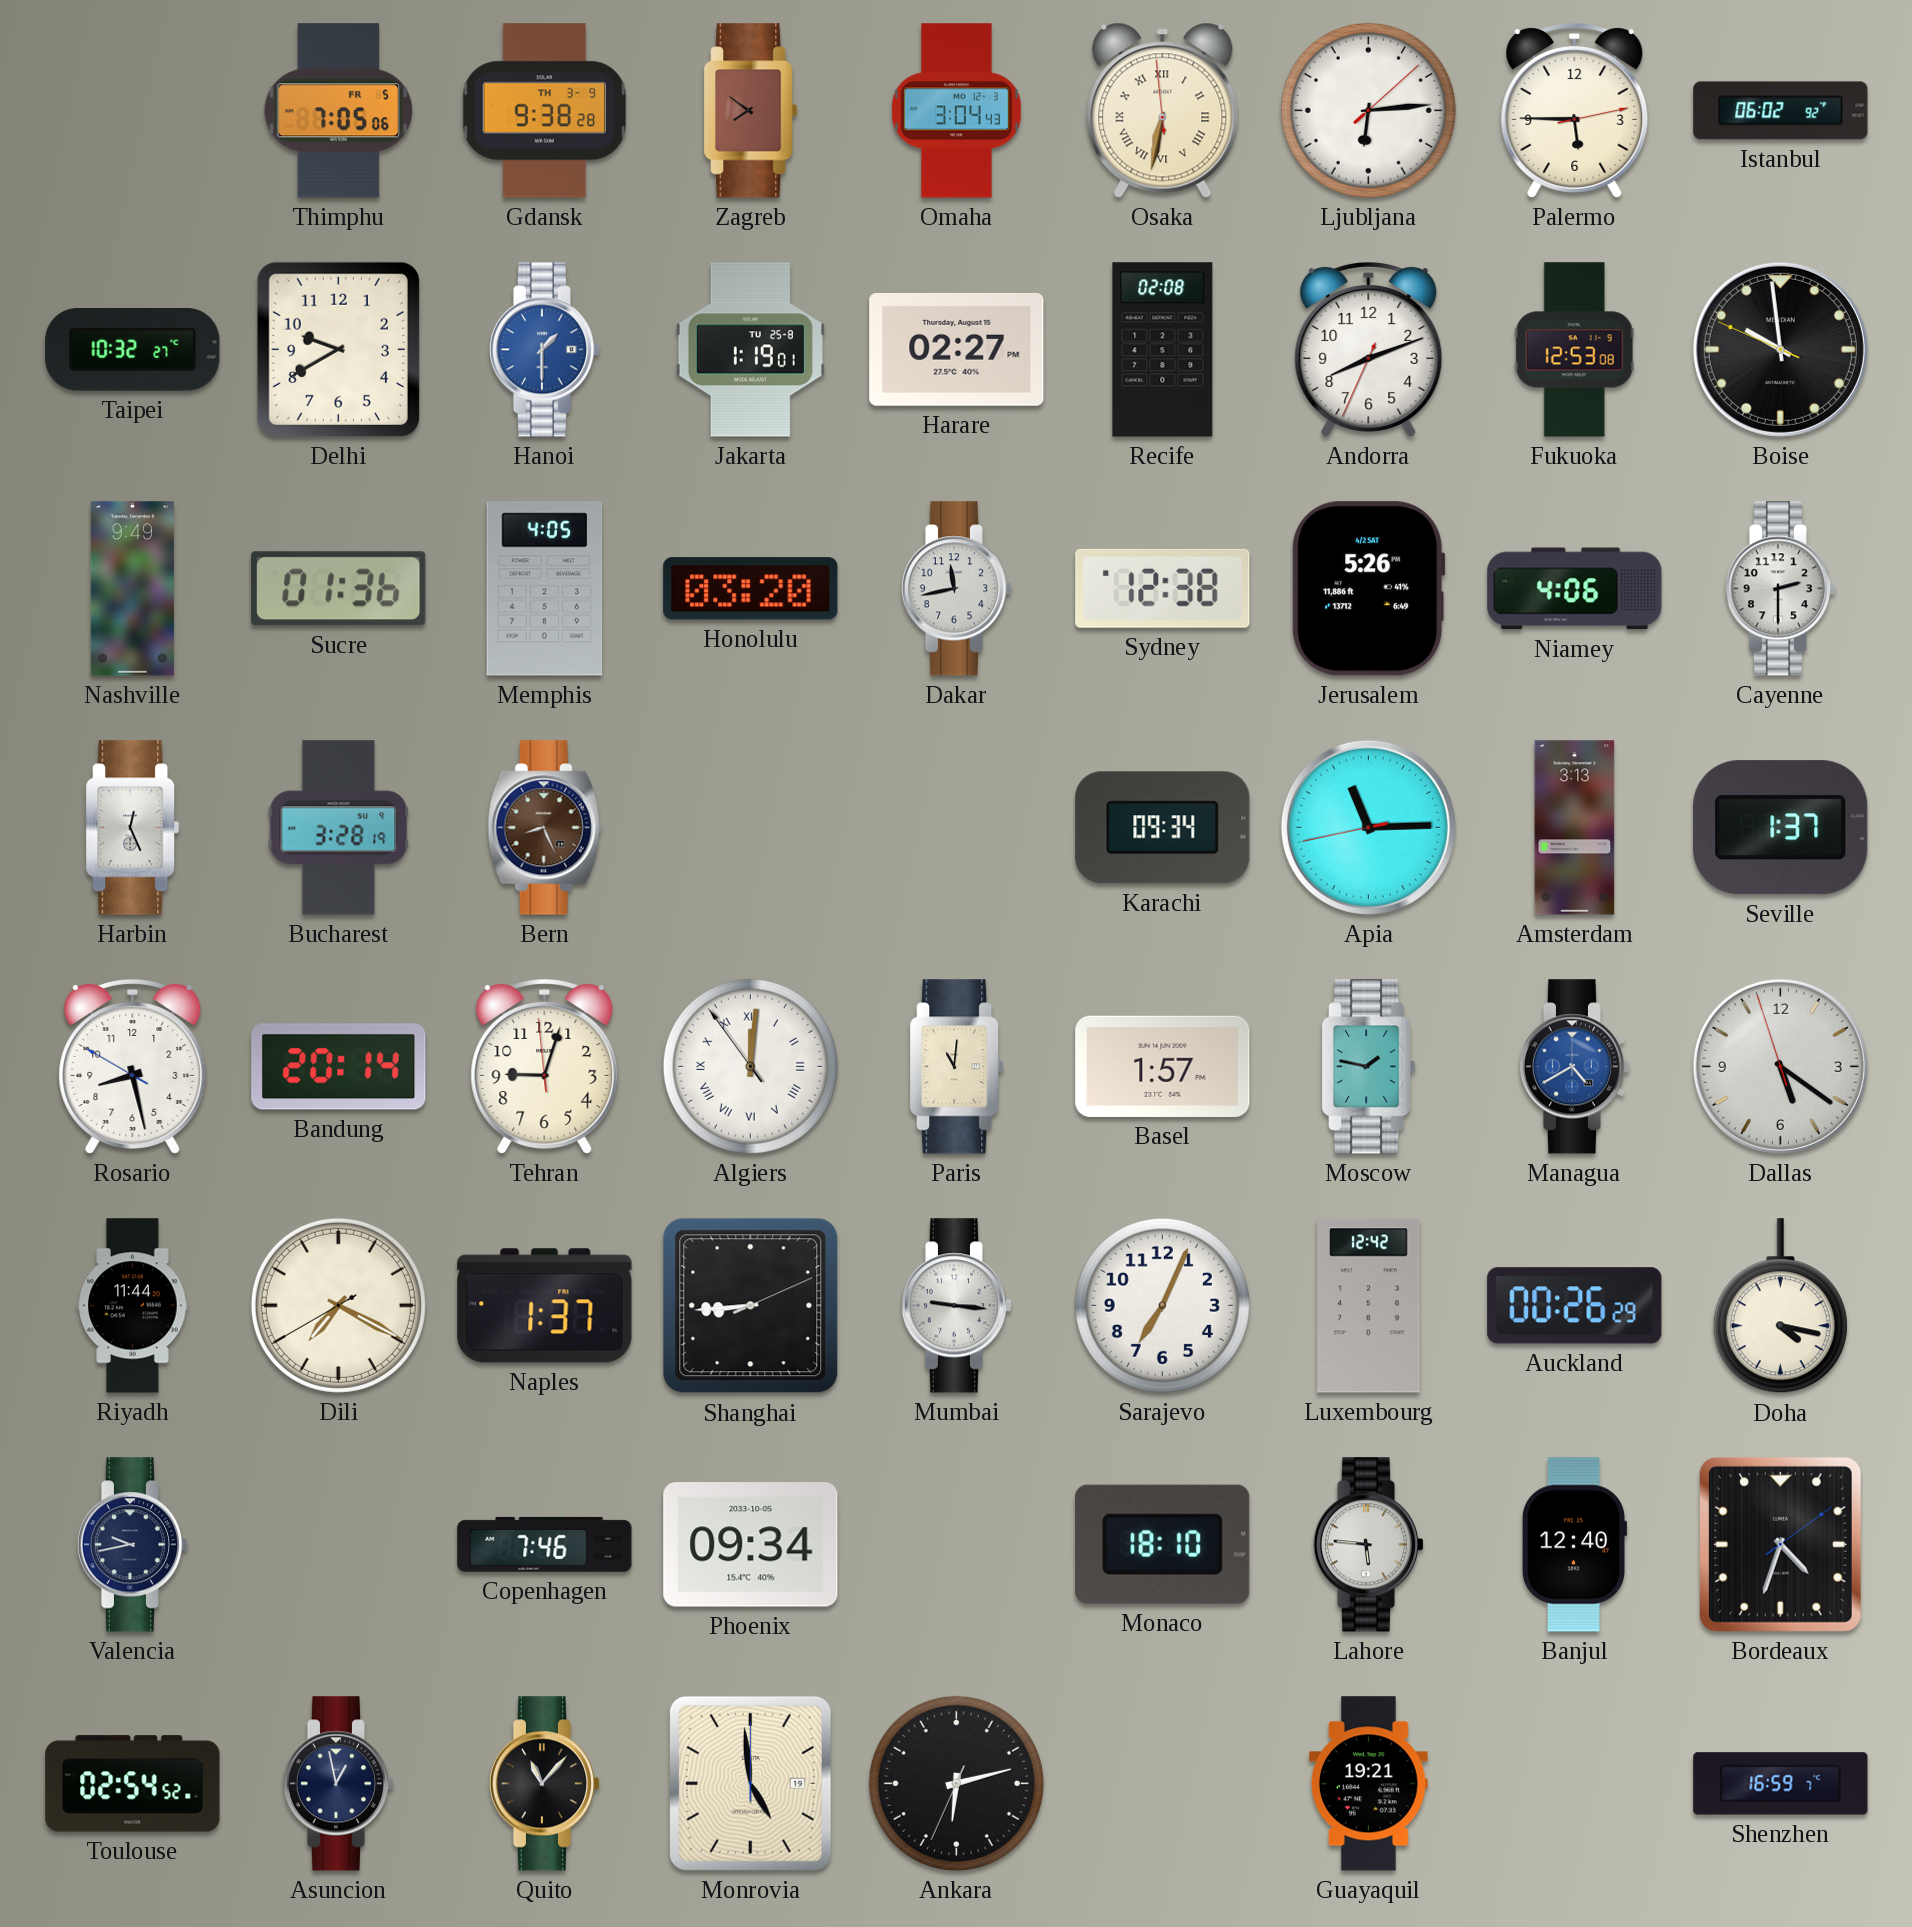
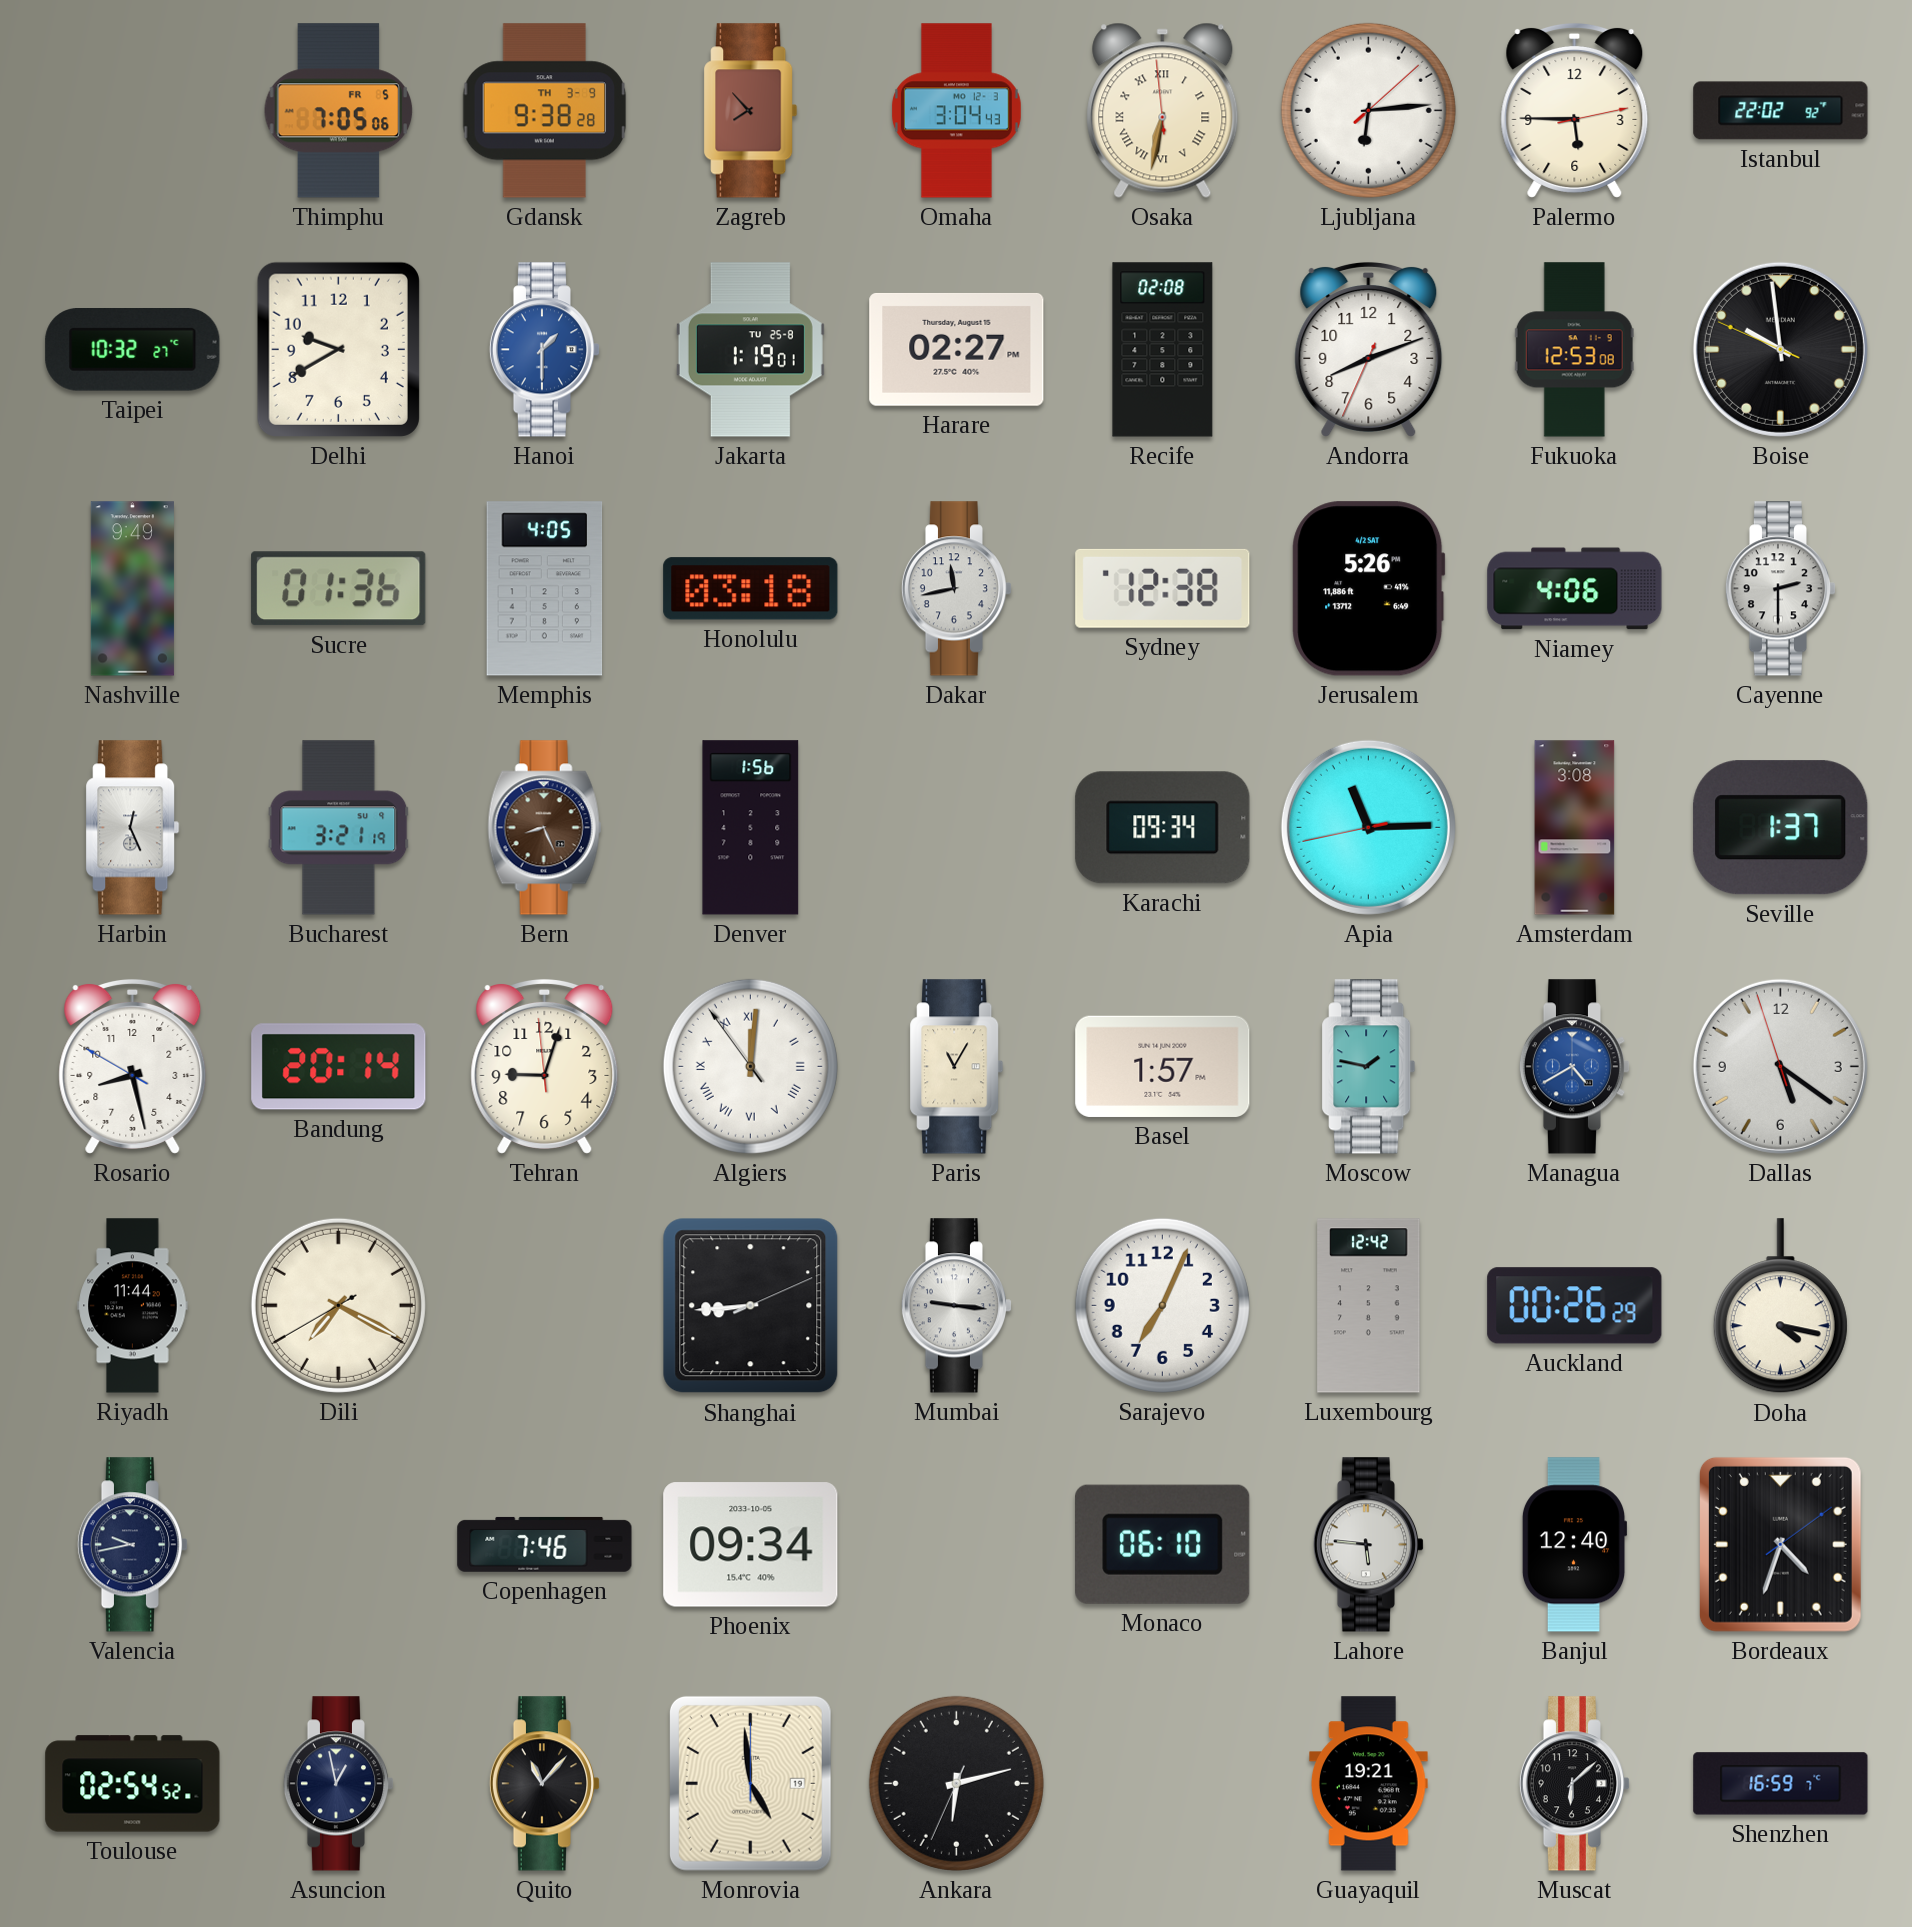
Zagreb: 7:51 -> 7:53 (751, 111)
Istanbul: 06:02 -> 22:02 (1781, 111)
Honolulu: 03:20 -> 03:18 (751, 589)
Bucharest: 3:28 -> 3:21 (339, 828)
Denver: none -> 1:56 (751, 828)
Amsterdam: 3:13 -> 3:08 (1575, 828)
Paris: 11:01 -> 11:05 (957, 1067)
Naples: 1:37 -> none (545, 1306)
Monaco: 18:10 -> 06:10 (1163, 1544)
Muscat: none -> 6:08 (1575, 1784)
